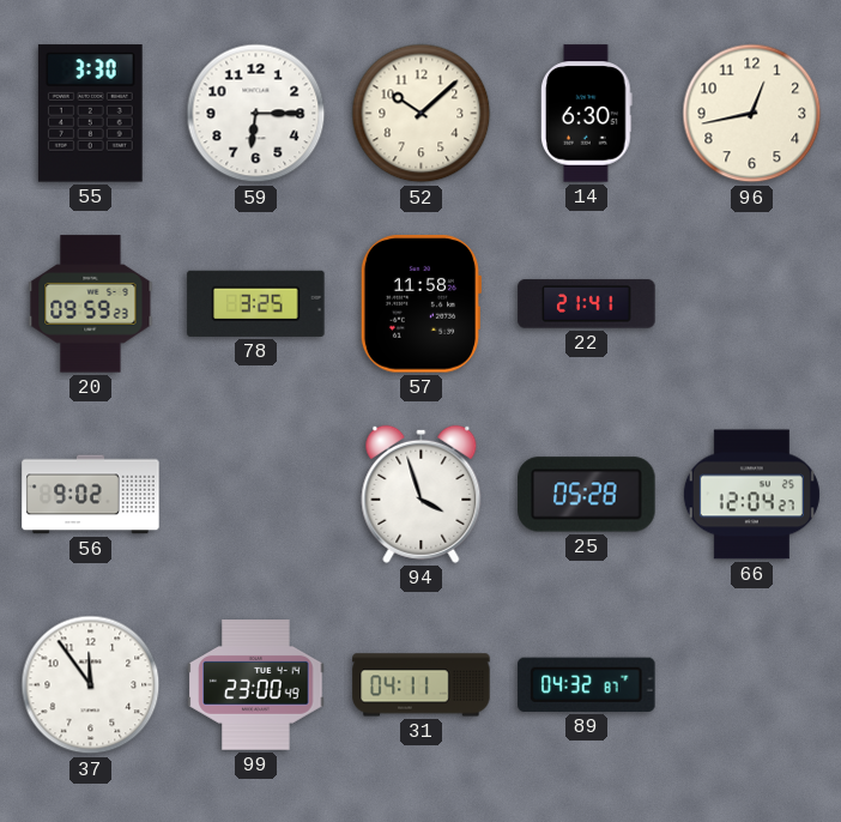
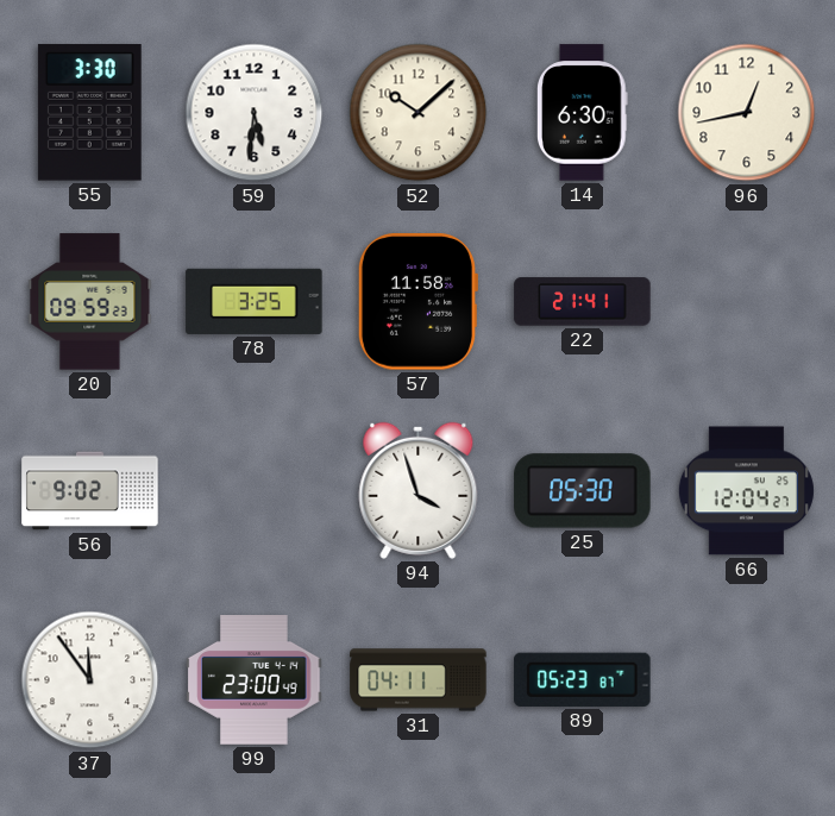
59: 6:15 -> 5:31 (255, 113)
25: 05:28 -> 05:30 (583, 491)
89: 04:32 -> 05:23 (583, 679)
